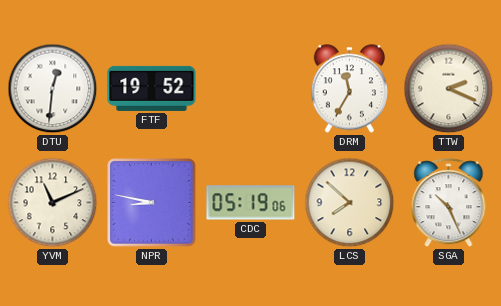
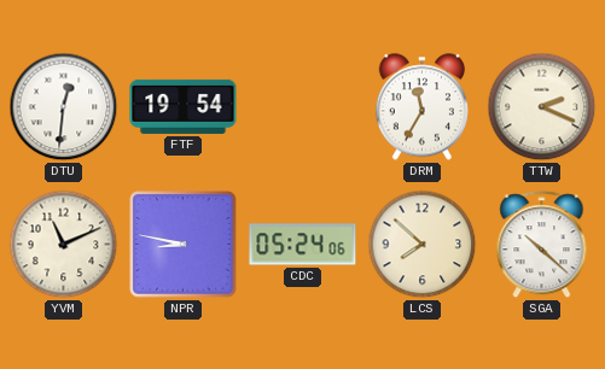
FTF: 19:52 -> 19:54 (184, 106)
CDC: 05:19 -> 05:24 (303, 245)
SGA: 10:26 -> 10:22 (542, 245)
